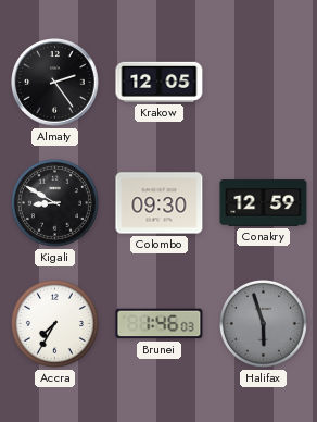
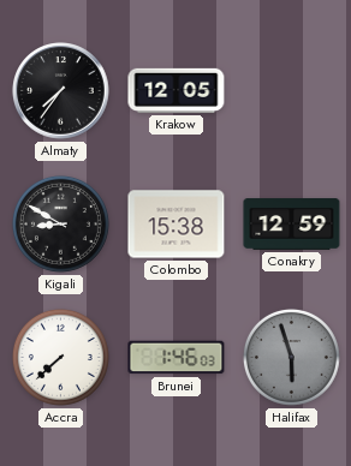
Almaty: 2:24 -> 7:36 (61, 91)
Colombo: 09:30 -> 15:38 (177, 225)
Accra: 7:35 -> 7:38 (60, 357)
